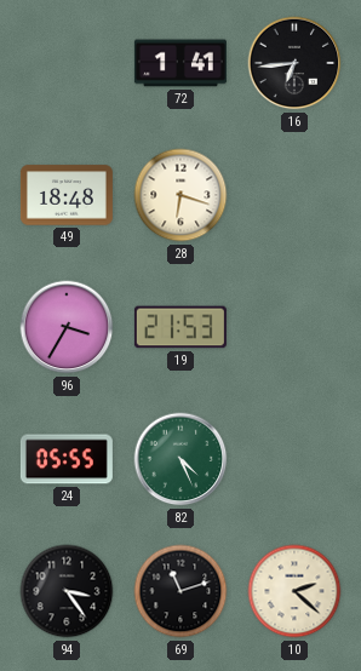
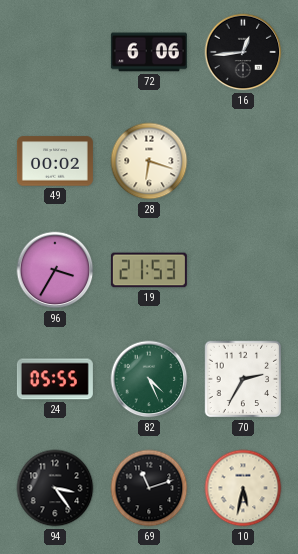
72: 1:41 -> 6:06 (149, 52)
16: 6:44 -> 12:44 (243, 52)
49: 18:48 -> 00:02 (55, 161)
70: none -> 2:35 (243, 379)
10: 2:22 -> 5:32 (243, 488)
